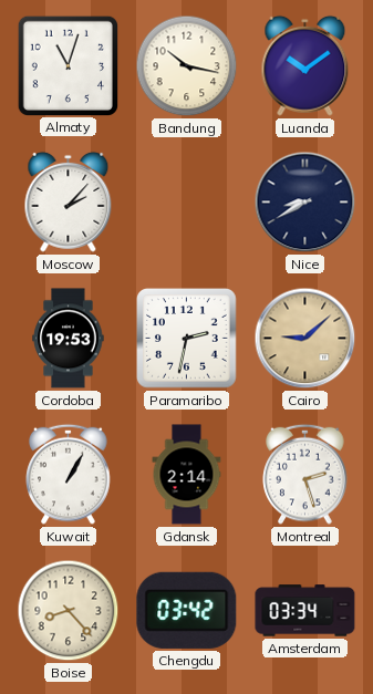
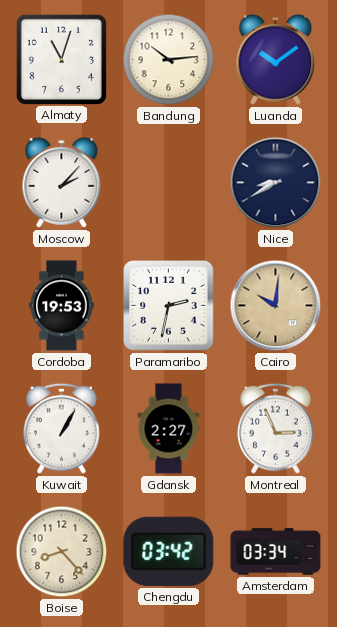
Bandung: 10:17 -> 10:14 (169, 60)
Cairo: 9:08 -> 10:01 (276, 306)
Gdansk: 2:14 -> 2:27 (169, 429)
Montreal: 2:27 -> 2:56 (276, 428)
